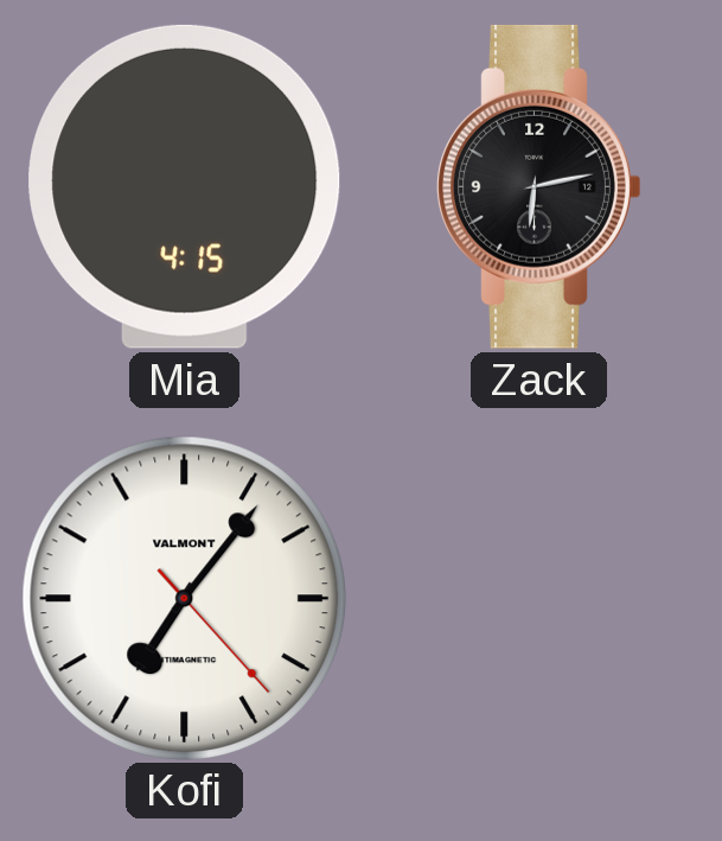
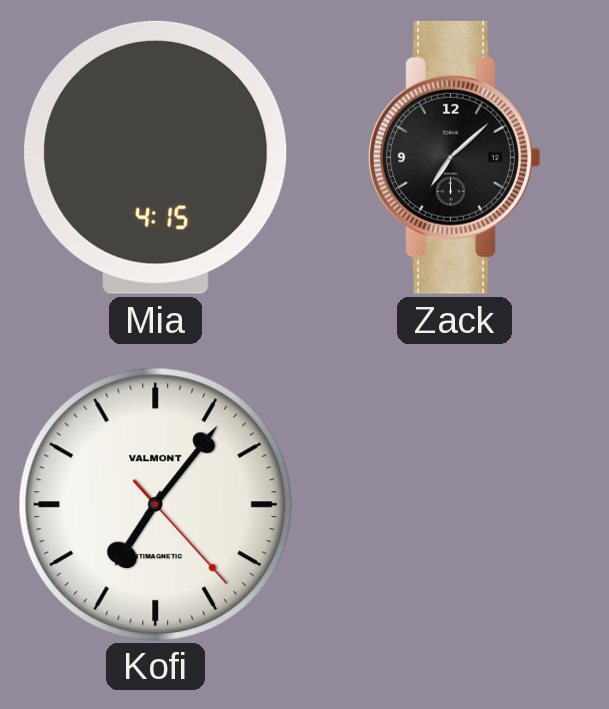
Zack: 6:13 -> 7:08 (455, 157)
